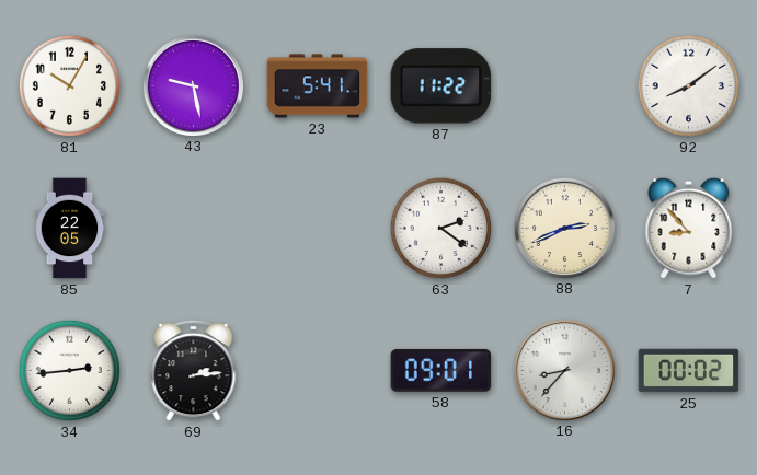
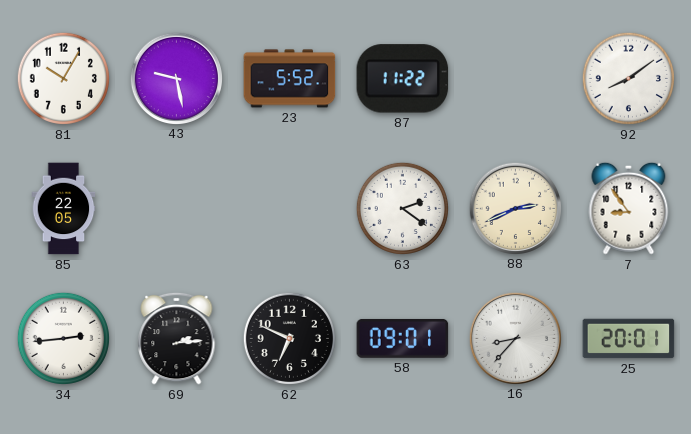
23: 5:41 -> 5:52 (290, 79)
7: 8:53 -> 8:54 (629, 208)
62: none -> 6:49 (289, 338)
25: 00:02 -> 20:01 (629, 339)
